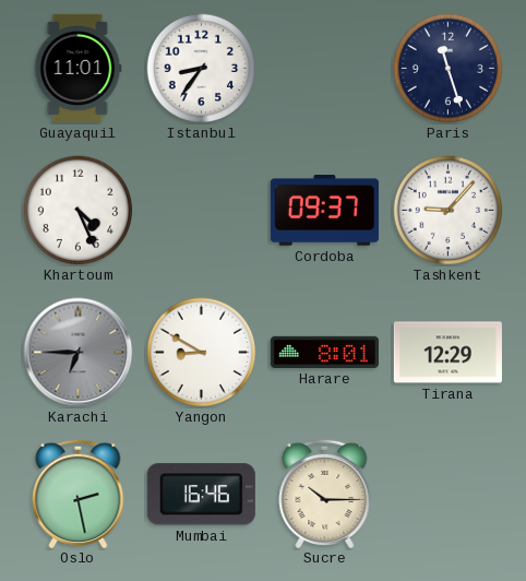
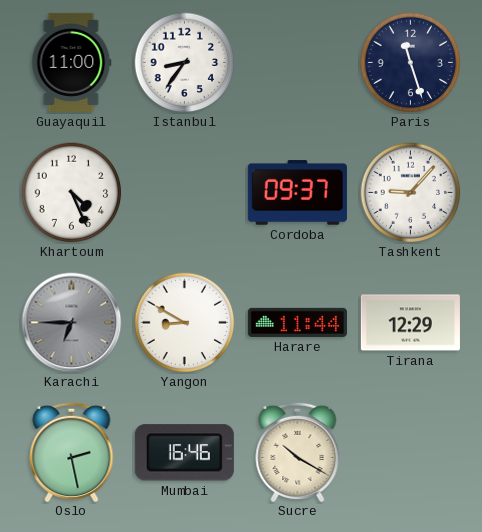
Guayaquil: 11:01 -> 11:00 (71, 62)
Harare: 8:01 -> 11:44 (297, 322)
Sucre: 10:15 -> 10:20 (298, 451)
